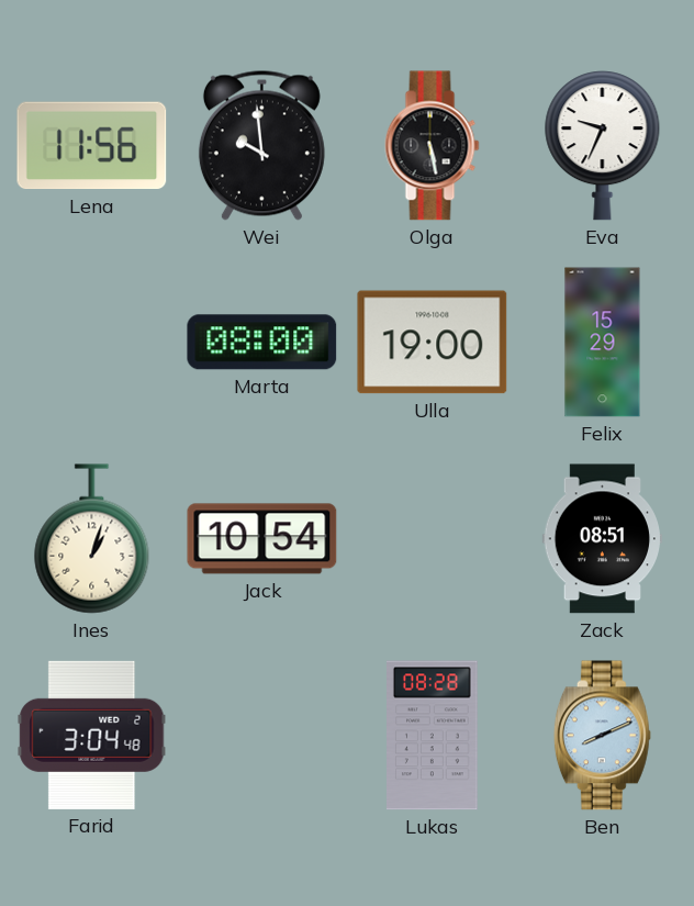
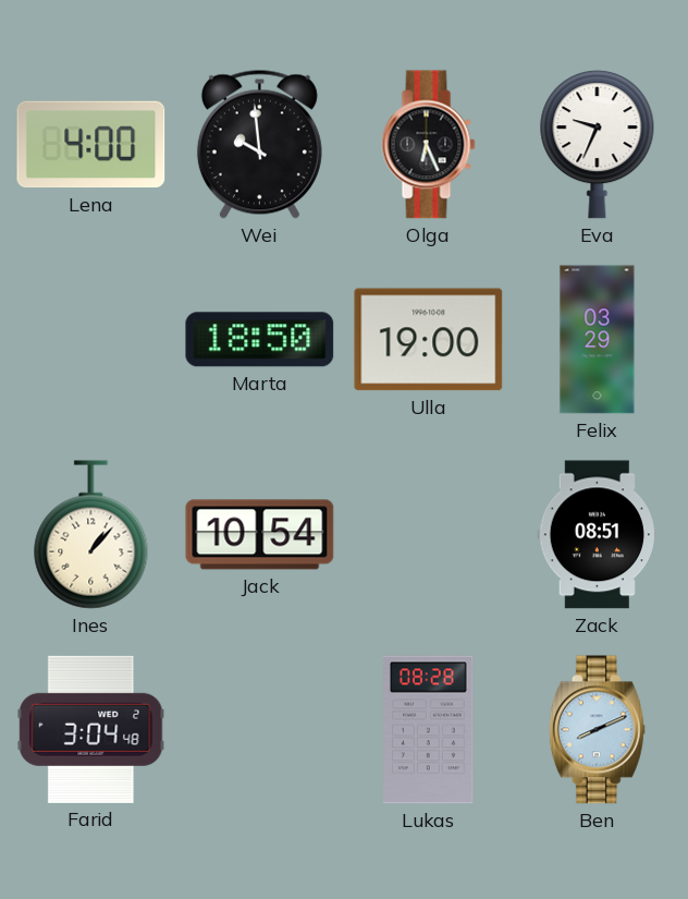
Lena: 11:56 -> 4:00 (91, 145)
Olga: 5:28 -> 6:26 (429, 145)
Marta: 08:00 -> 18:50 (260, 340)
Felix: 15:29 -> 03:29 (598, 340)
Ines: 1:03 -> 1:07 (91, 535)
